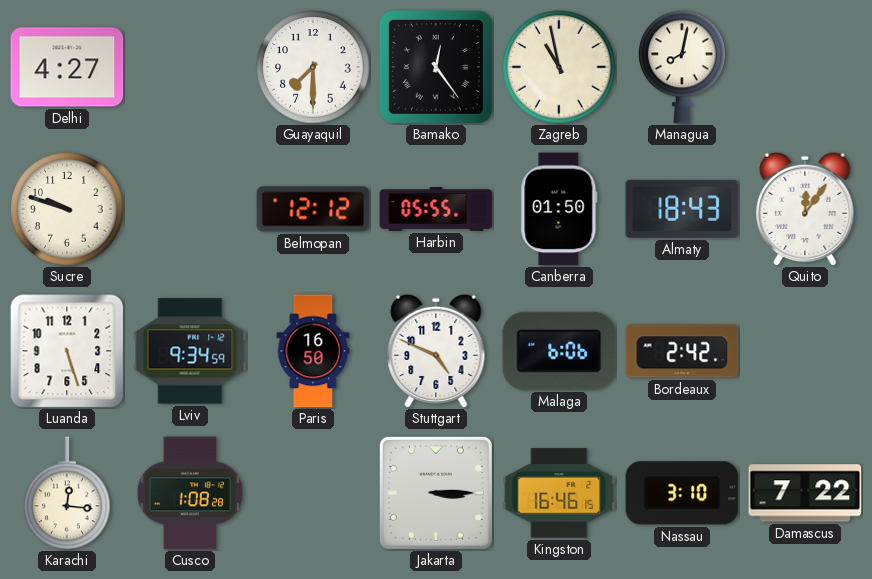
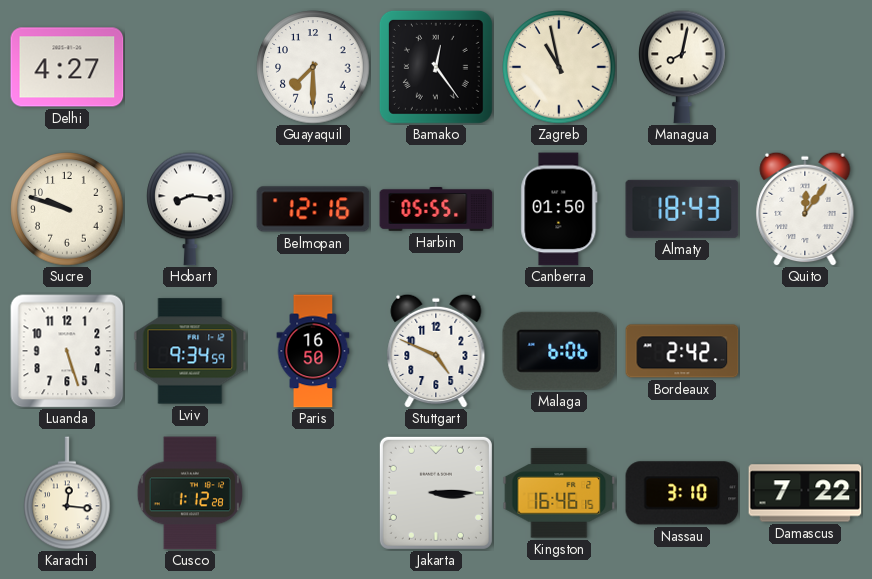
Hobart: none -> 8:16 (190, 209)
Belmopan: 12:12 -> 12:16 (313, 209)
Cusco: 1:08 -> 1:12 (189, 493)
